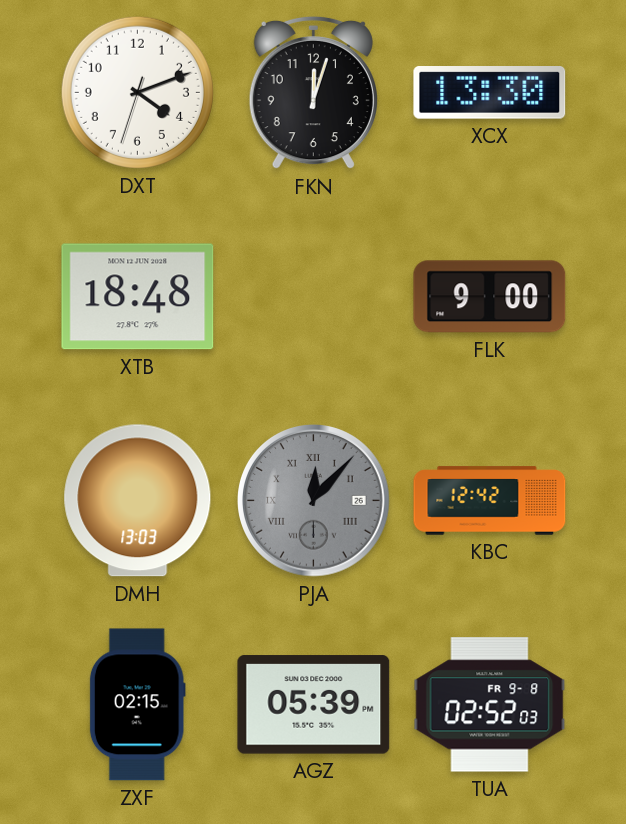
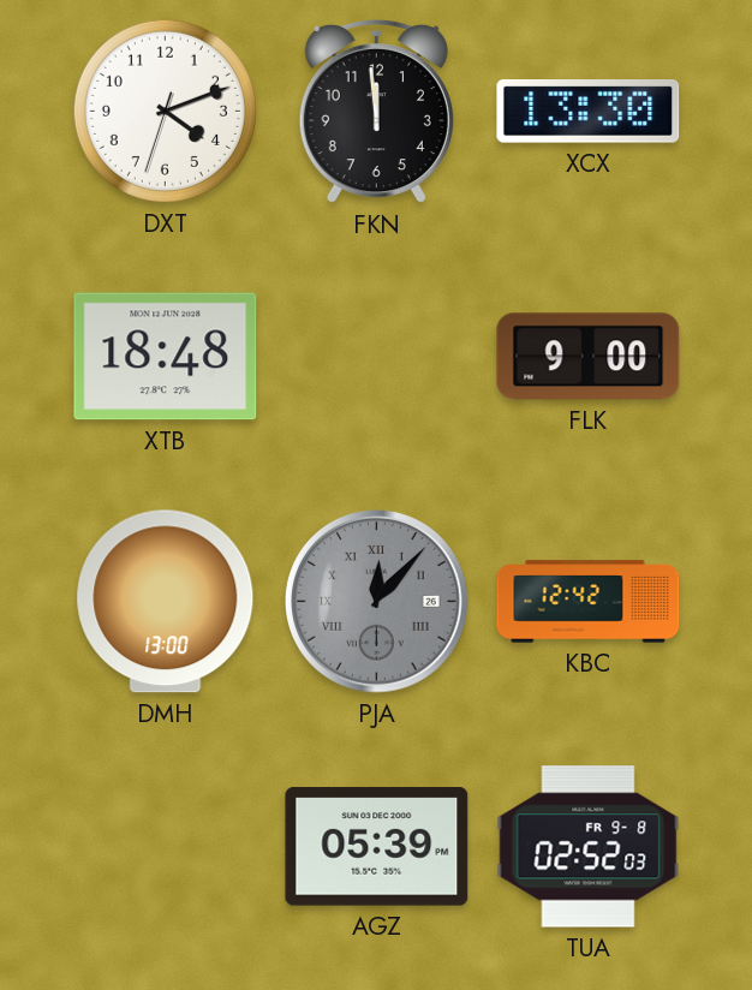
FKN: 12:03 -> 11:59 (376, 112)
DMH: 13:03 -> 13:00 (166, 602)
ZXF: 02:15 -> none (137, 705)
